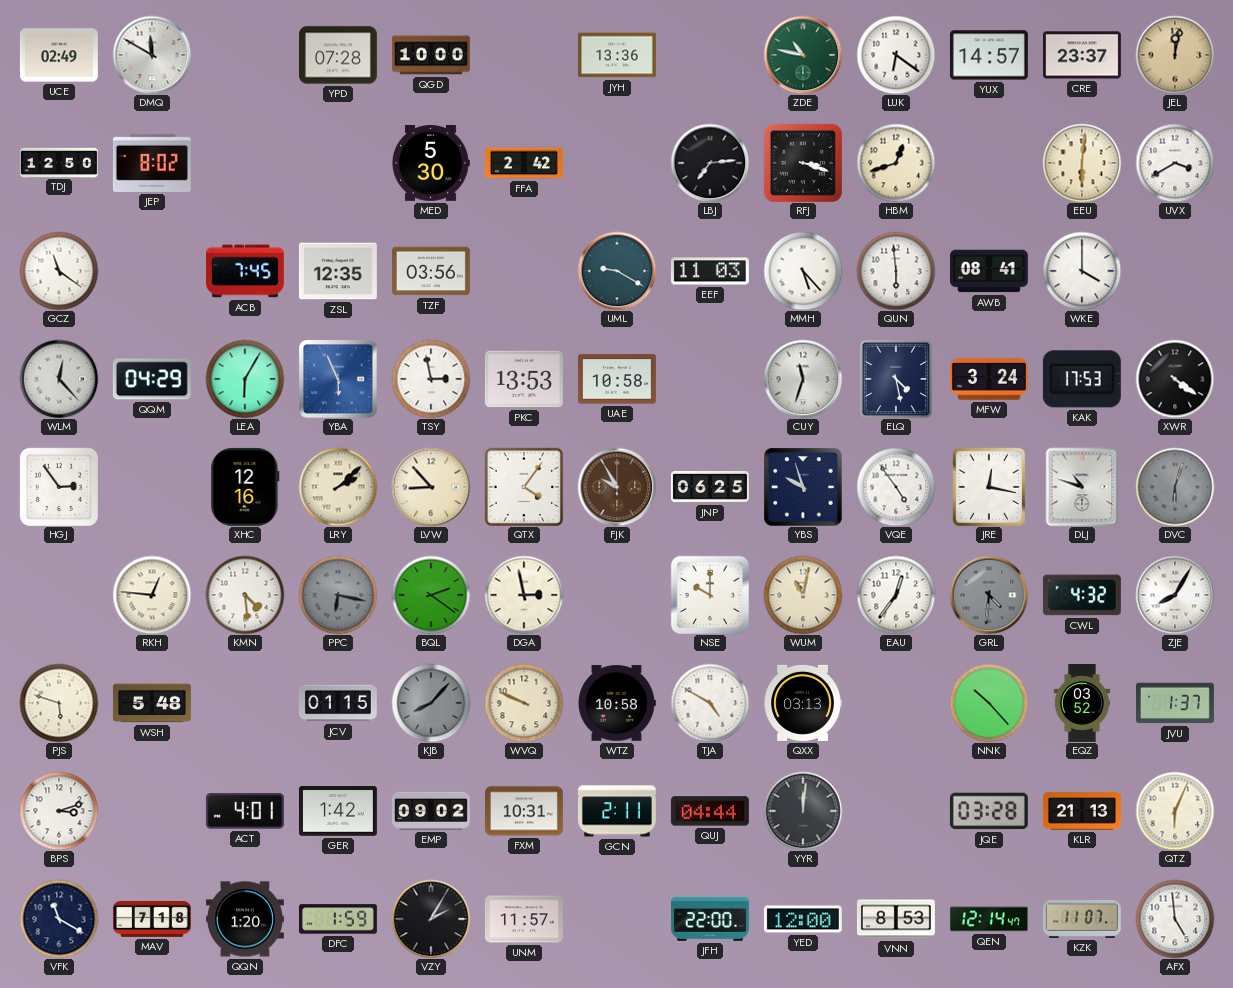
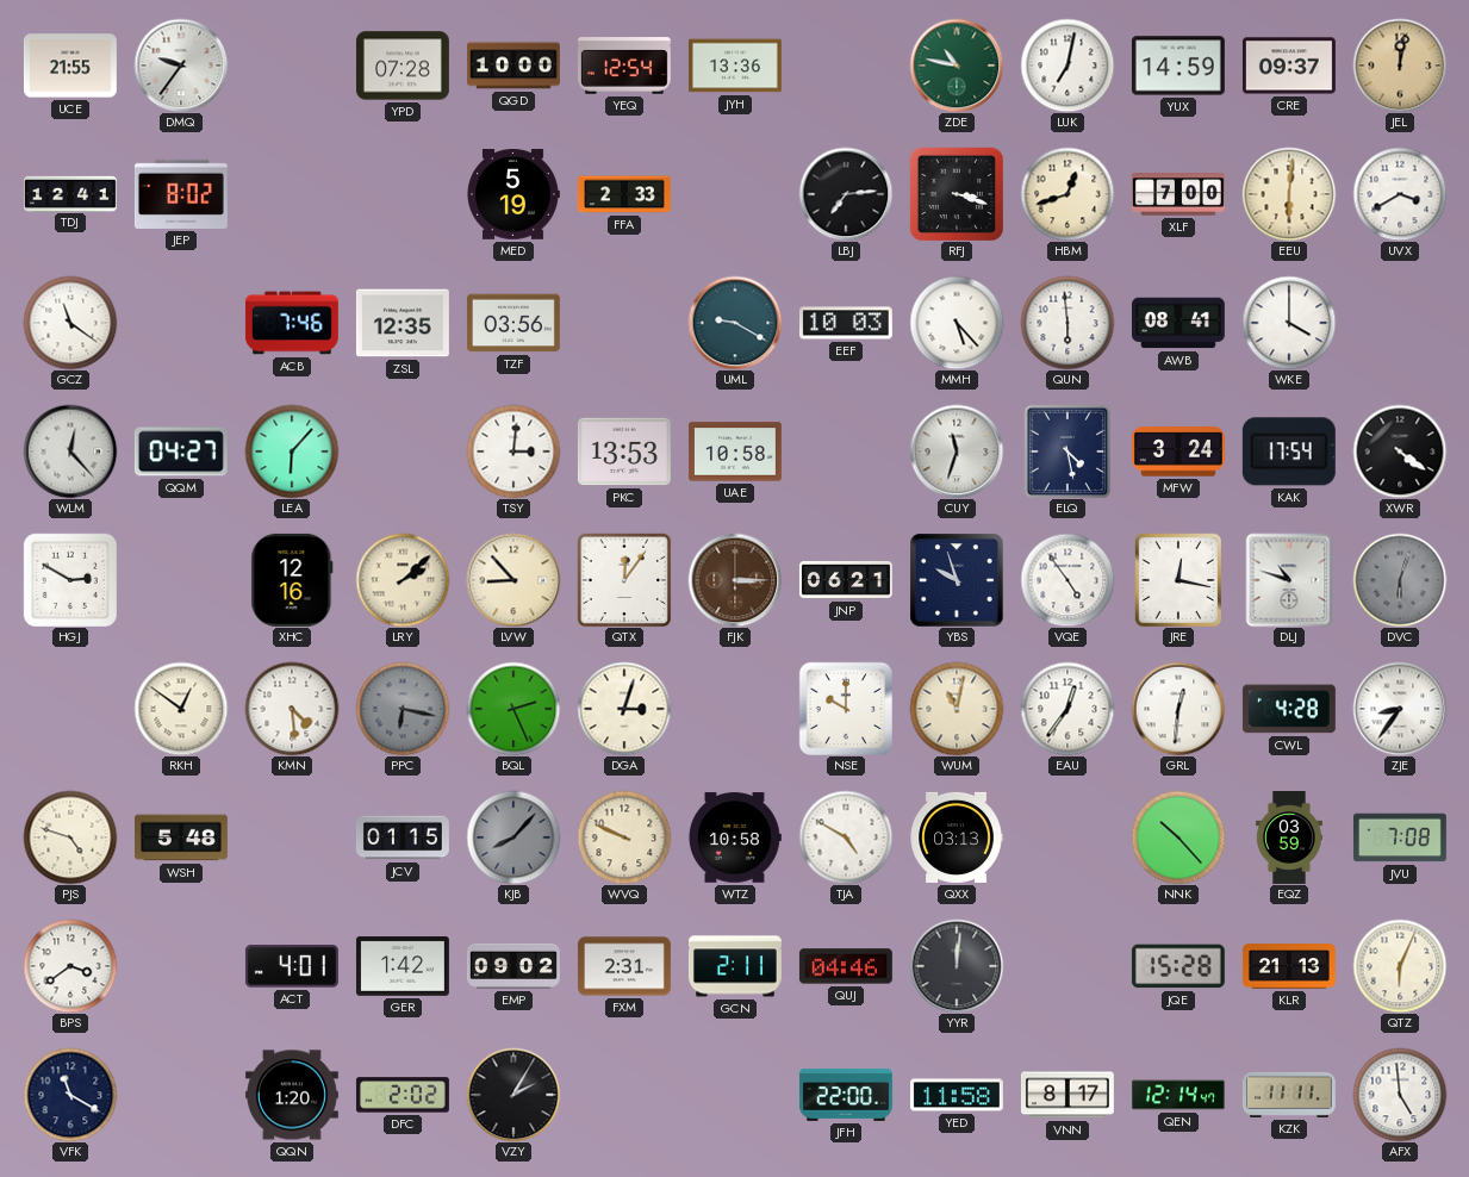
UCE: 02:49 -> 21:55 (70, 66)
DMQ: 11:50 -> 9:36 (181, 66)
YEQ: none -> 12:54 (624, 66)
LUK: 6:21 -> 7:02 (1067, 66)
YUX: 14:57 -> 14:59 (1178, 66)
CRE: 23:37 -> 09:37 (1289, 66)
TDJ: 12:50 -> 12:41 (70, 193)
MED: 5:30 -> 5:19 (513, 195)
FFA: 2:42 -> 2:33 (624, 194)
XLF: none -> 7:00 (1178, 194)
ACB: 7:45 -> 7:46 (292, 323)
EEF: 11:03 -> 10:03 (846, 323)
QQM: 04:29 -> 04:27 (181, 452)
LEA: 6:05 -> 6:07 (292, 452)
YBA: 5:56 -> none (338, 379)
TSY: 2:58 -> 3:01 (513, 452)
KAK: 17:53 -> 17:54 (1289, 452)
HGJ: 2:54 -> 2:50 (69, 579)
QTX: 4:06 -> 12:06 (624, 580)
FJK: 9:55 -> 3:15 (735, 580)
JNP: 06:25 -> 06:21 (846, 580)
RKH: 12:46 -> 12:51 (181, 709)
BQL: 2:21 -> 2:26 (513, 709)
DGA: 2:58 -> 3:03 (624, 709)
GRL: 4:31 -> 12:31 (1178, 709)
GRL dial: grey -> white (1178, 709)
CWL: 4:32 -> 4:28 (1289, 709)
ZJE: 8:05 -> 8:36 (1400, 709)
PJS: 5:48 -> 4:48 (70, 837)
EQZ: 03:52 -> 03:59 (1289, 839)
JVU: 1:37 -> 7:08 (1400, 837)
BPS: 3:12 -> 3:39 (70, 966)
FXM: 10:31 -> 2:31 (624, 966)
QUJ: 04:44 -> 04:46 (846, 966)
JQE: 03:28 -> 15:28 (1178, 966)
MAV: 7:18 -> none (152, 919)
DFC: 1:59 -> 2:02 (403, 1095)
UNM: 11:57 -> none (524, 919)
YED: 12:00 -> 11:58 (957, 1095)
VNN: 8:53 -> 8:17 (1067, 1095)
KZK: 11:07 -> 11:11 (1289, 1095)
